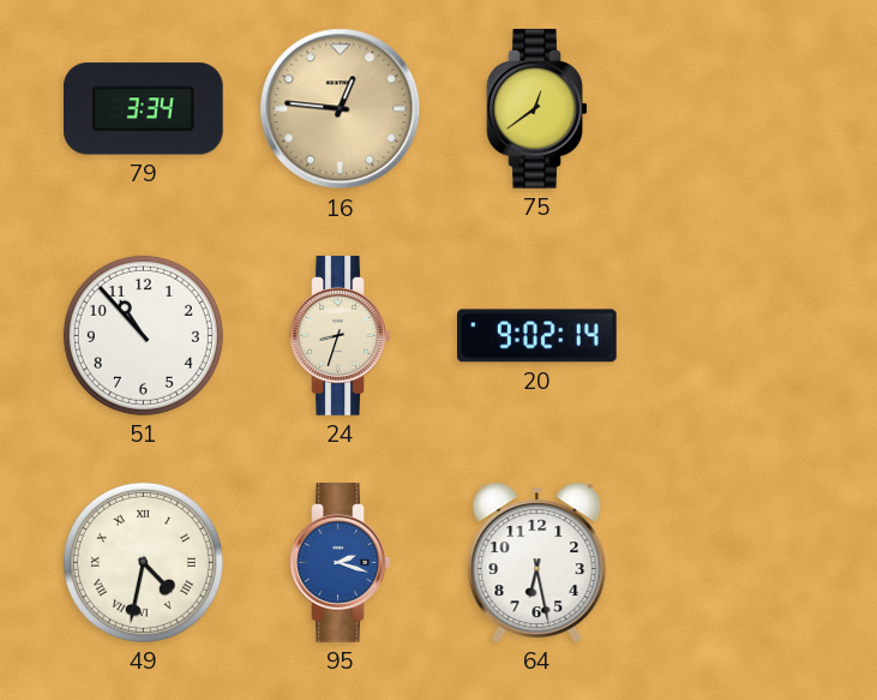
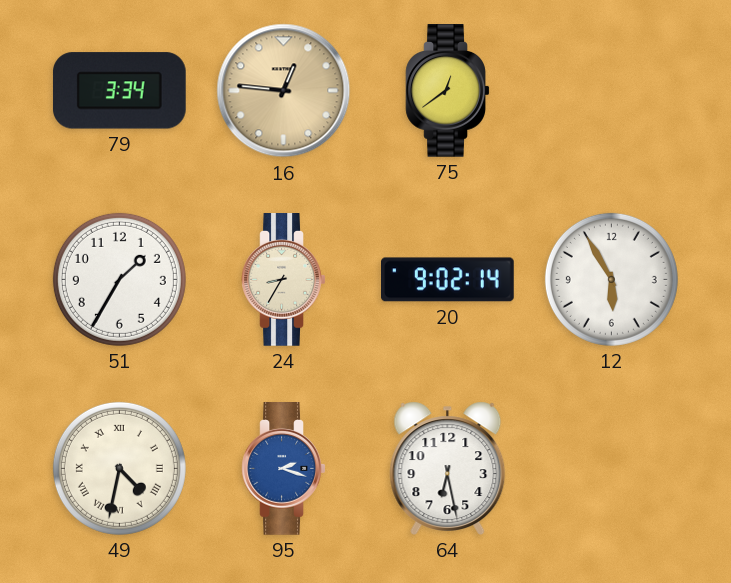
51: 10:53 -> 1:35 (119, 279)
24: 8:33 -> 8:35 (284, 280)
12: none -> 5:55 (611, 279)
